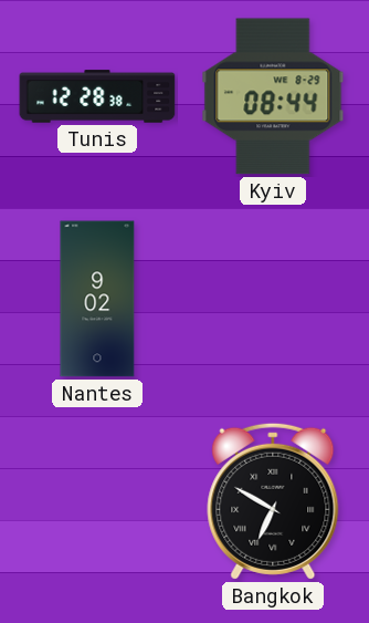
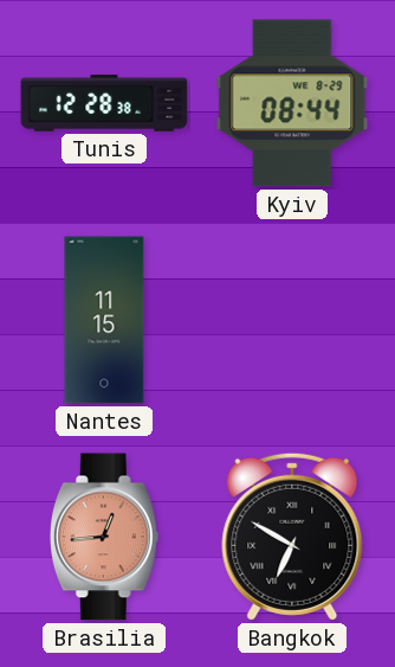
Nantes: 9:02 -> 11:15 (104, 320)
Brasilia: none -> 12:44 (104, 537)
